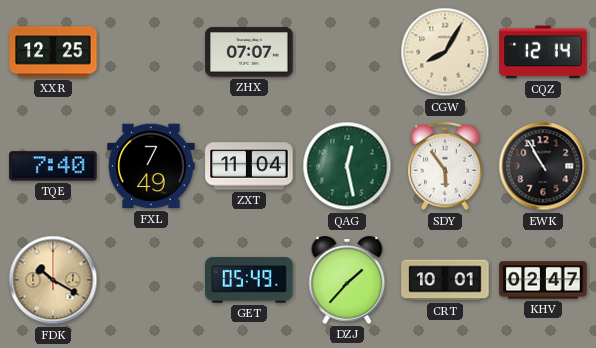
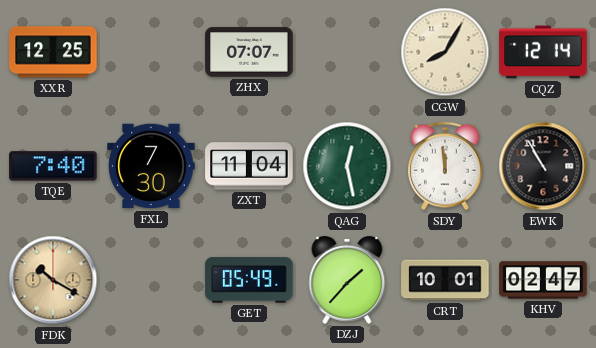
FXL: 7:49 -> 7:30 (151, 166)
SDY: 5:54 -> 11:59 (445, 166)
